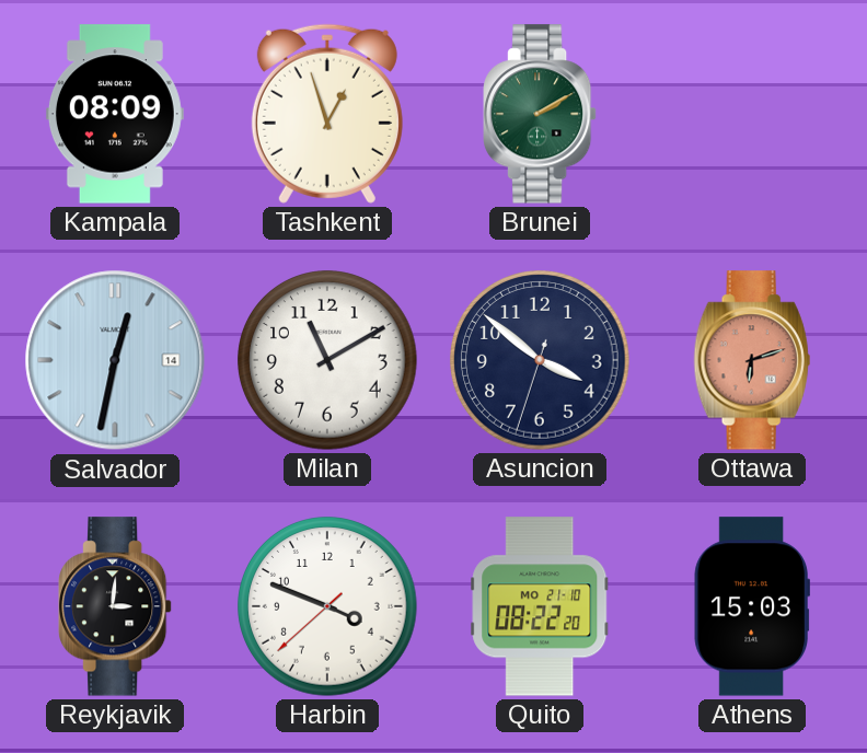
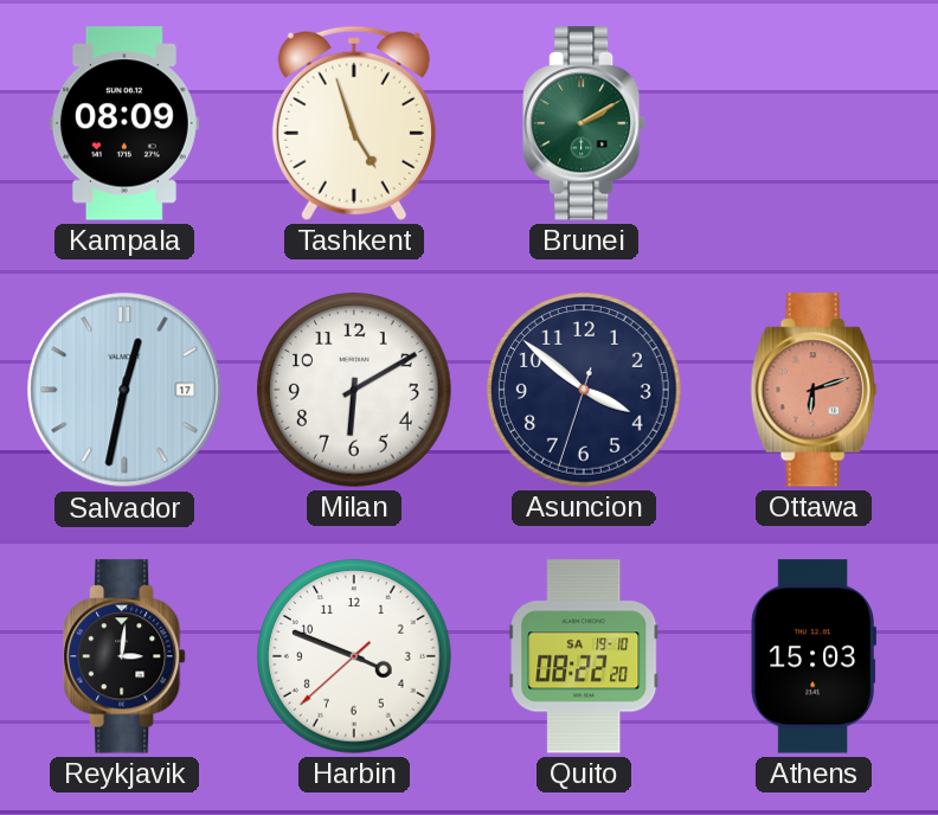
Tashkent: 12:57 -> 4:57 (354, 123)
Salvador date: 14 -> 17 (124, 390)
Milan: 11:10 -> 6:10 (354, 390)
Quito date: MO 21-10 -> SA 19-10 (584, 656)
